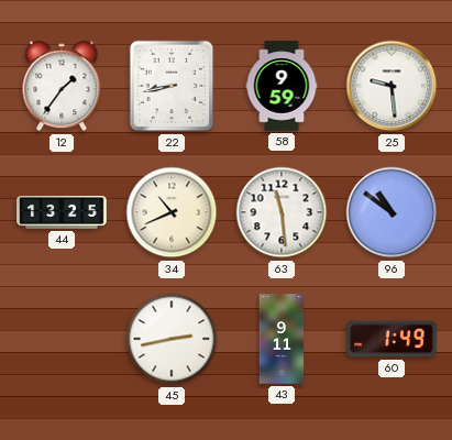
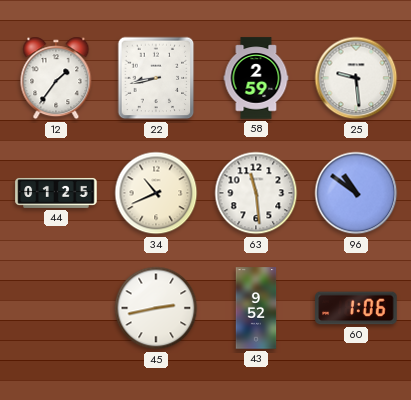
58: 9:59 -> 2:59 (256, 78)
44: 13:25 -> 01:25 (56, 193)
43: 9:11 -> 9:52 (256, 308)
60: 1:49 -> 1:06 (356, 308)
